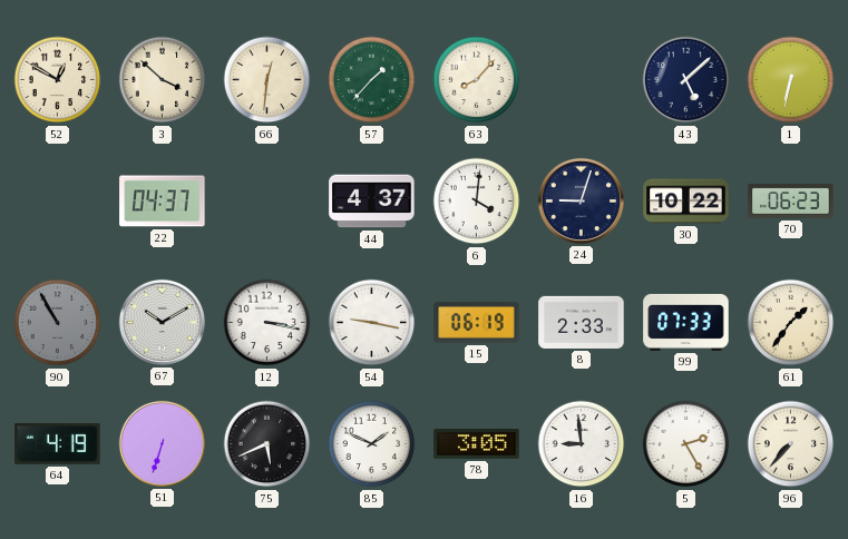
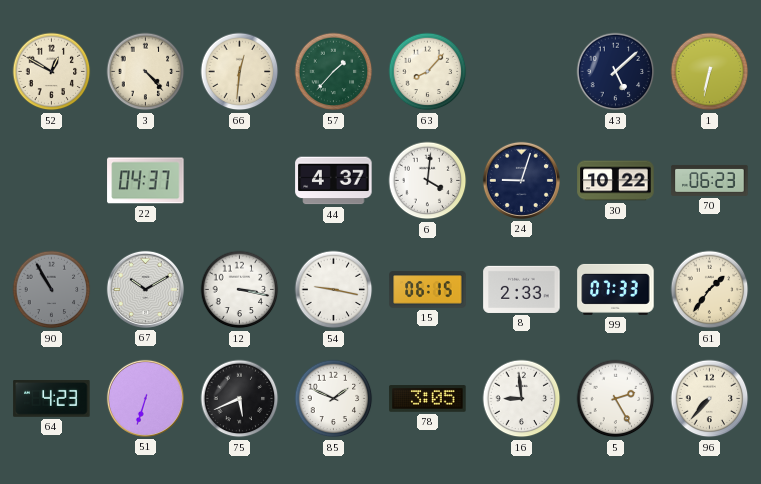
3: 3:52 -> 4:23 (146, 72)
15: 06:19 -> 06:15 (428, 290)
64: 4:19 -> 4:23 (52, 399)
